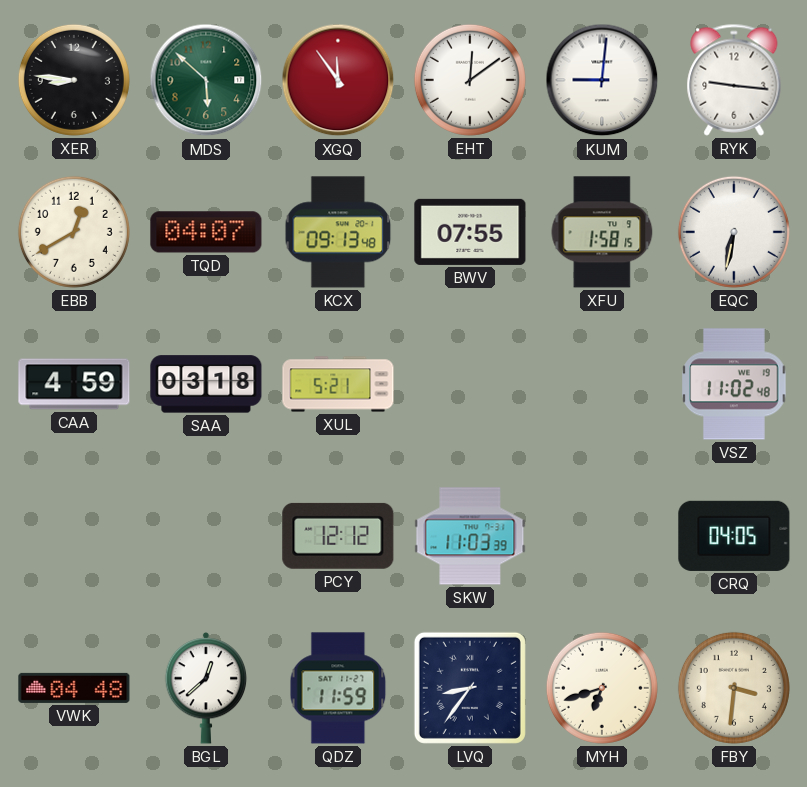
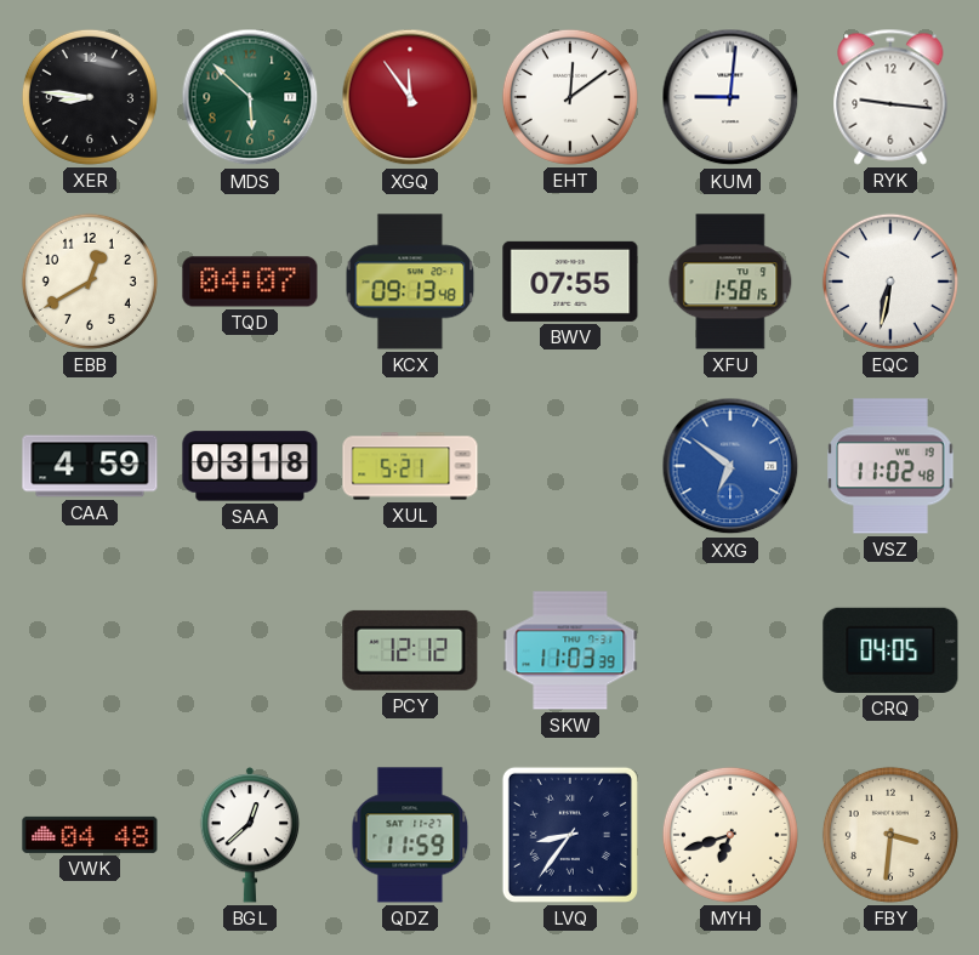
XXG: none -> 6:51 (730, 466)
